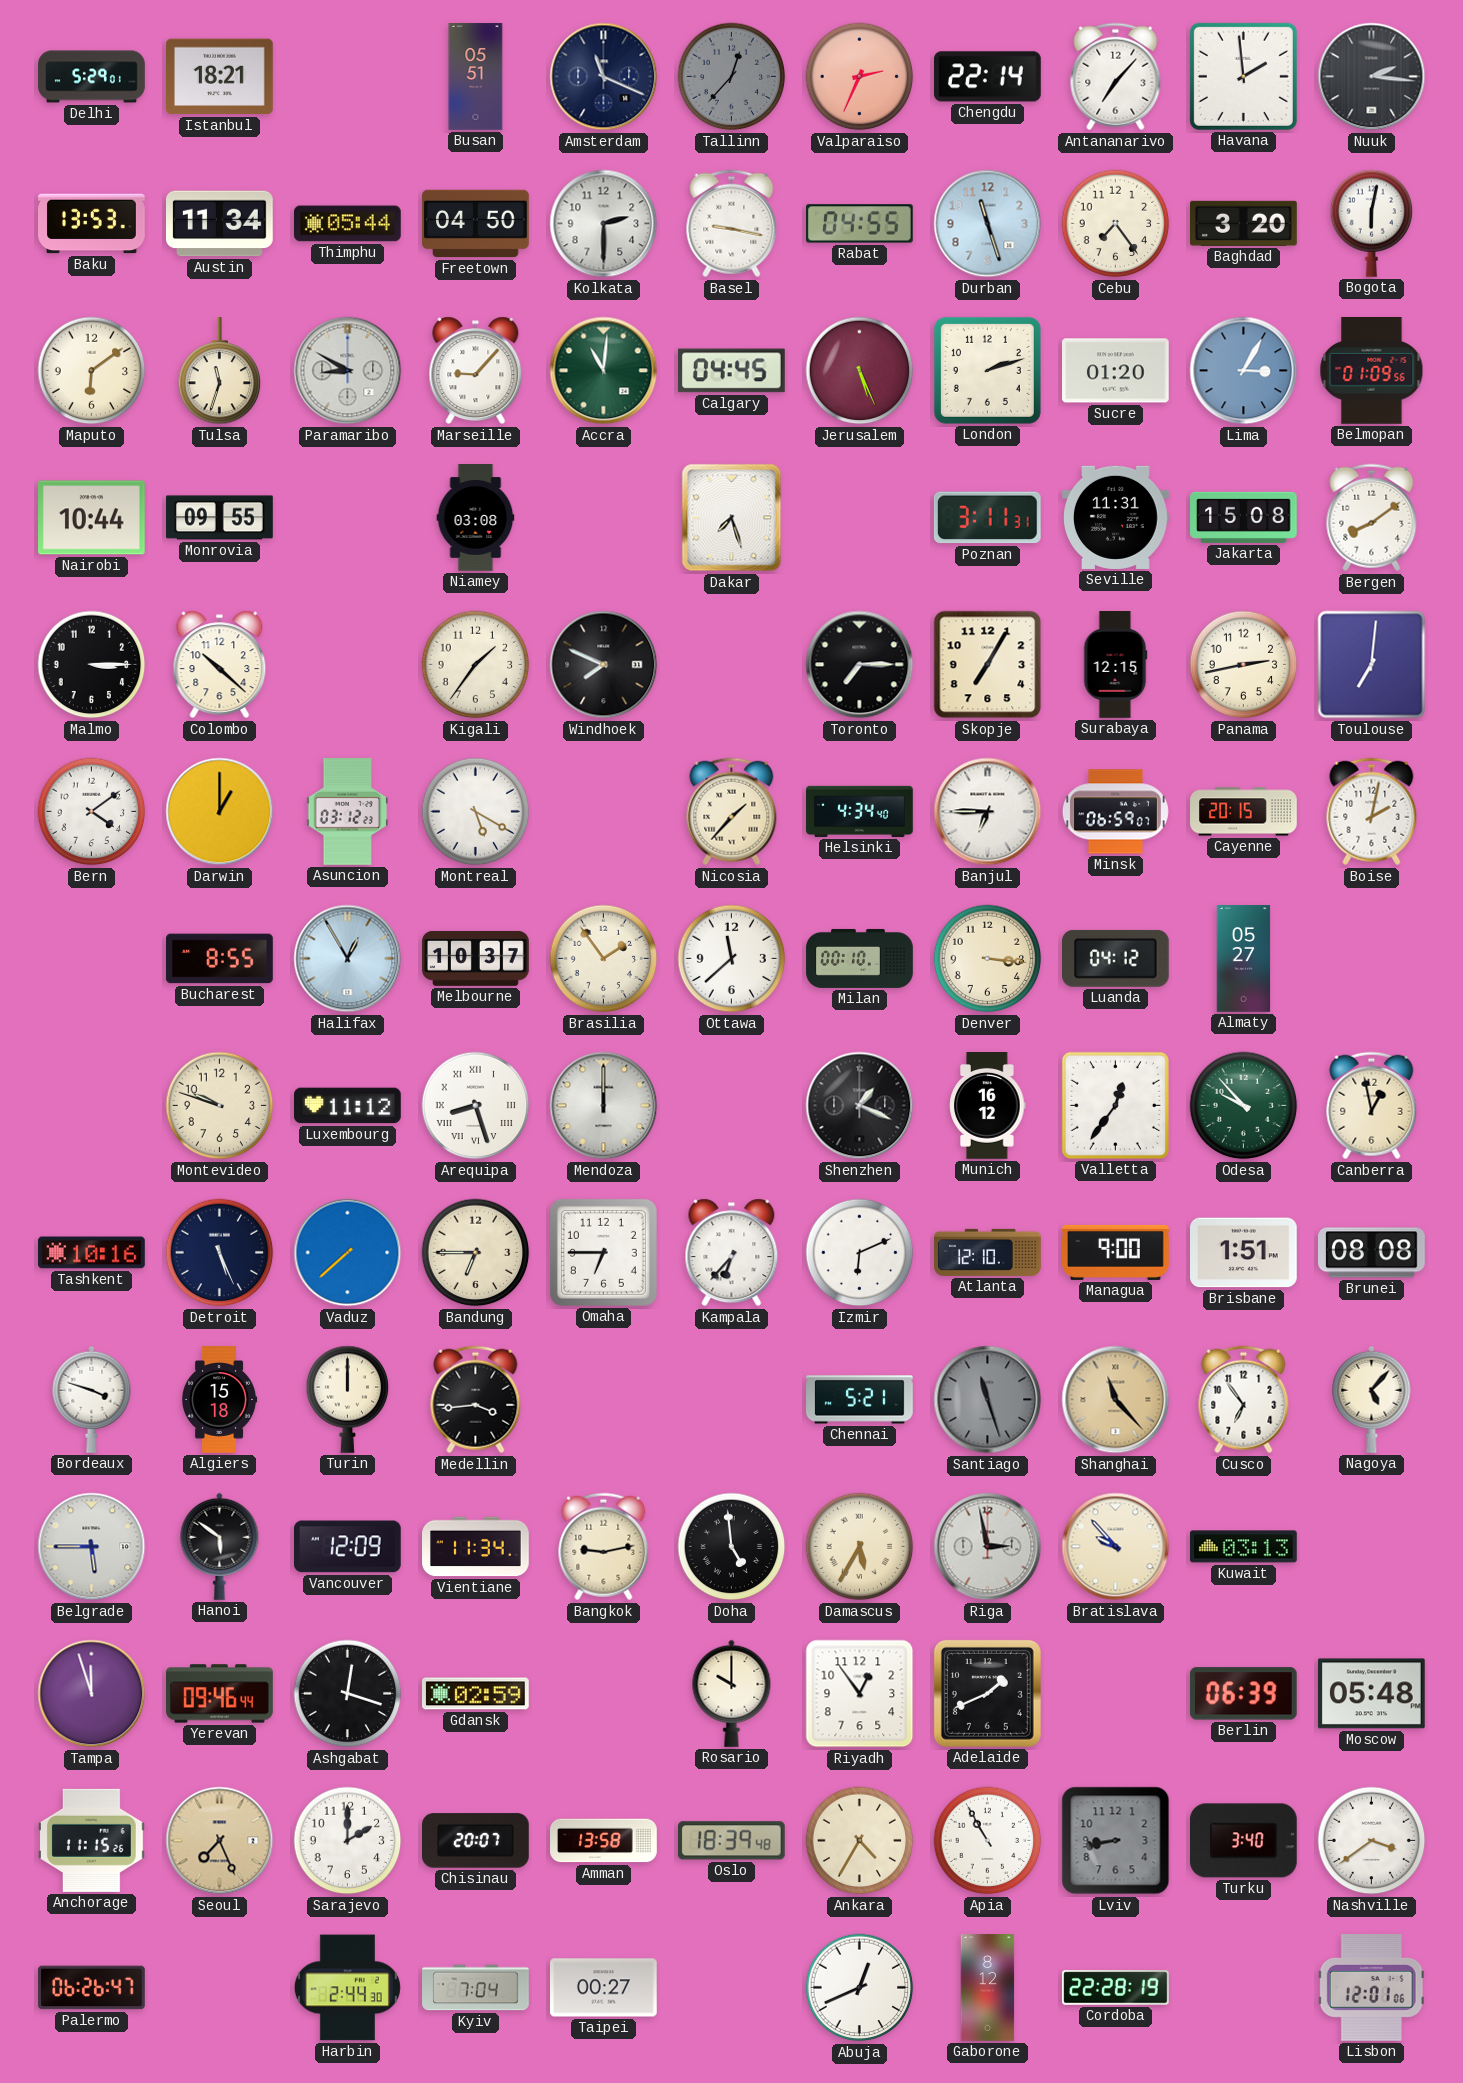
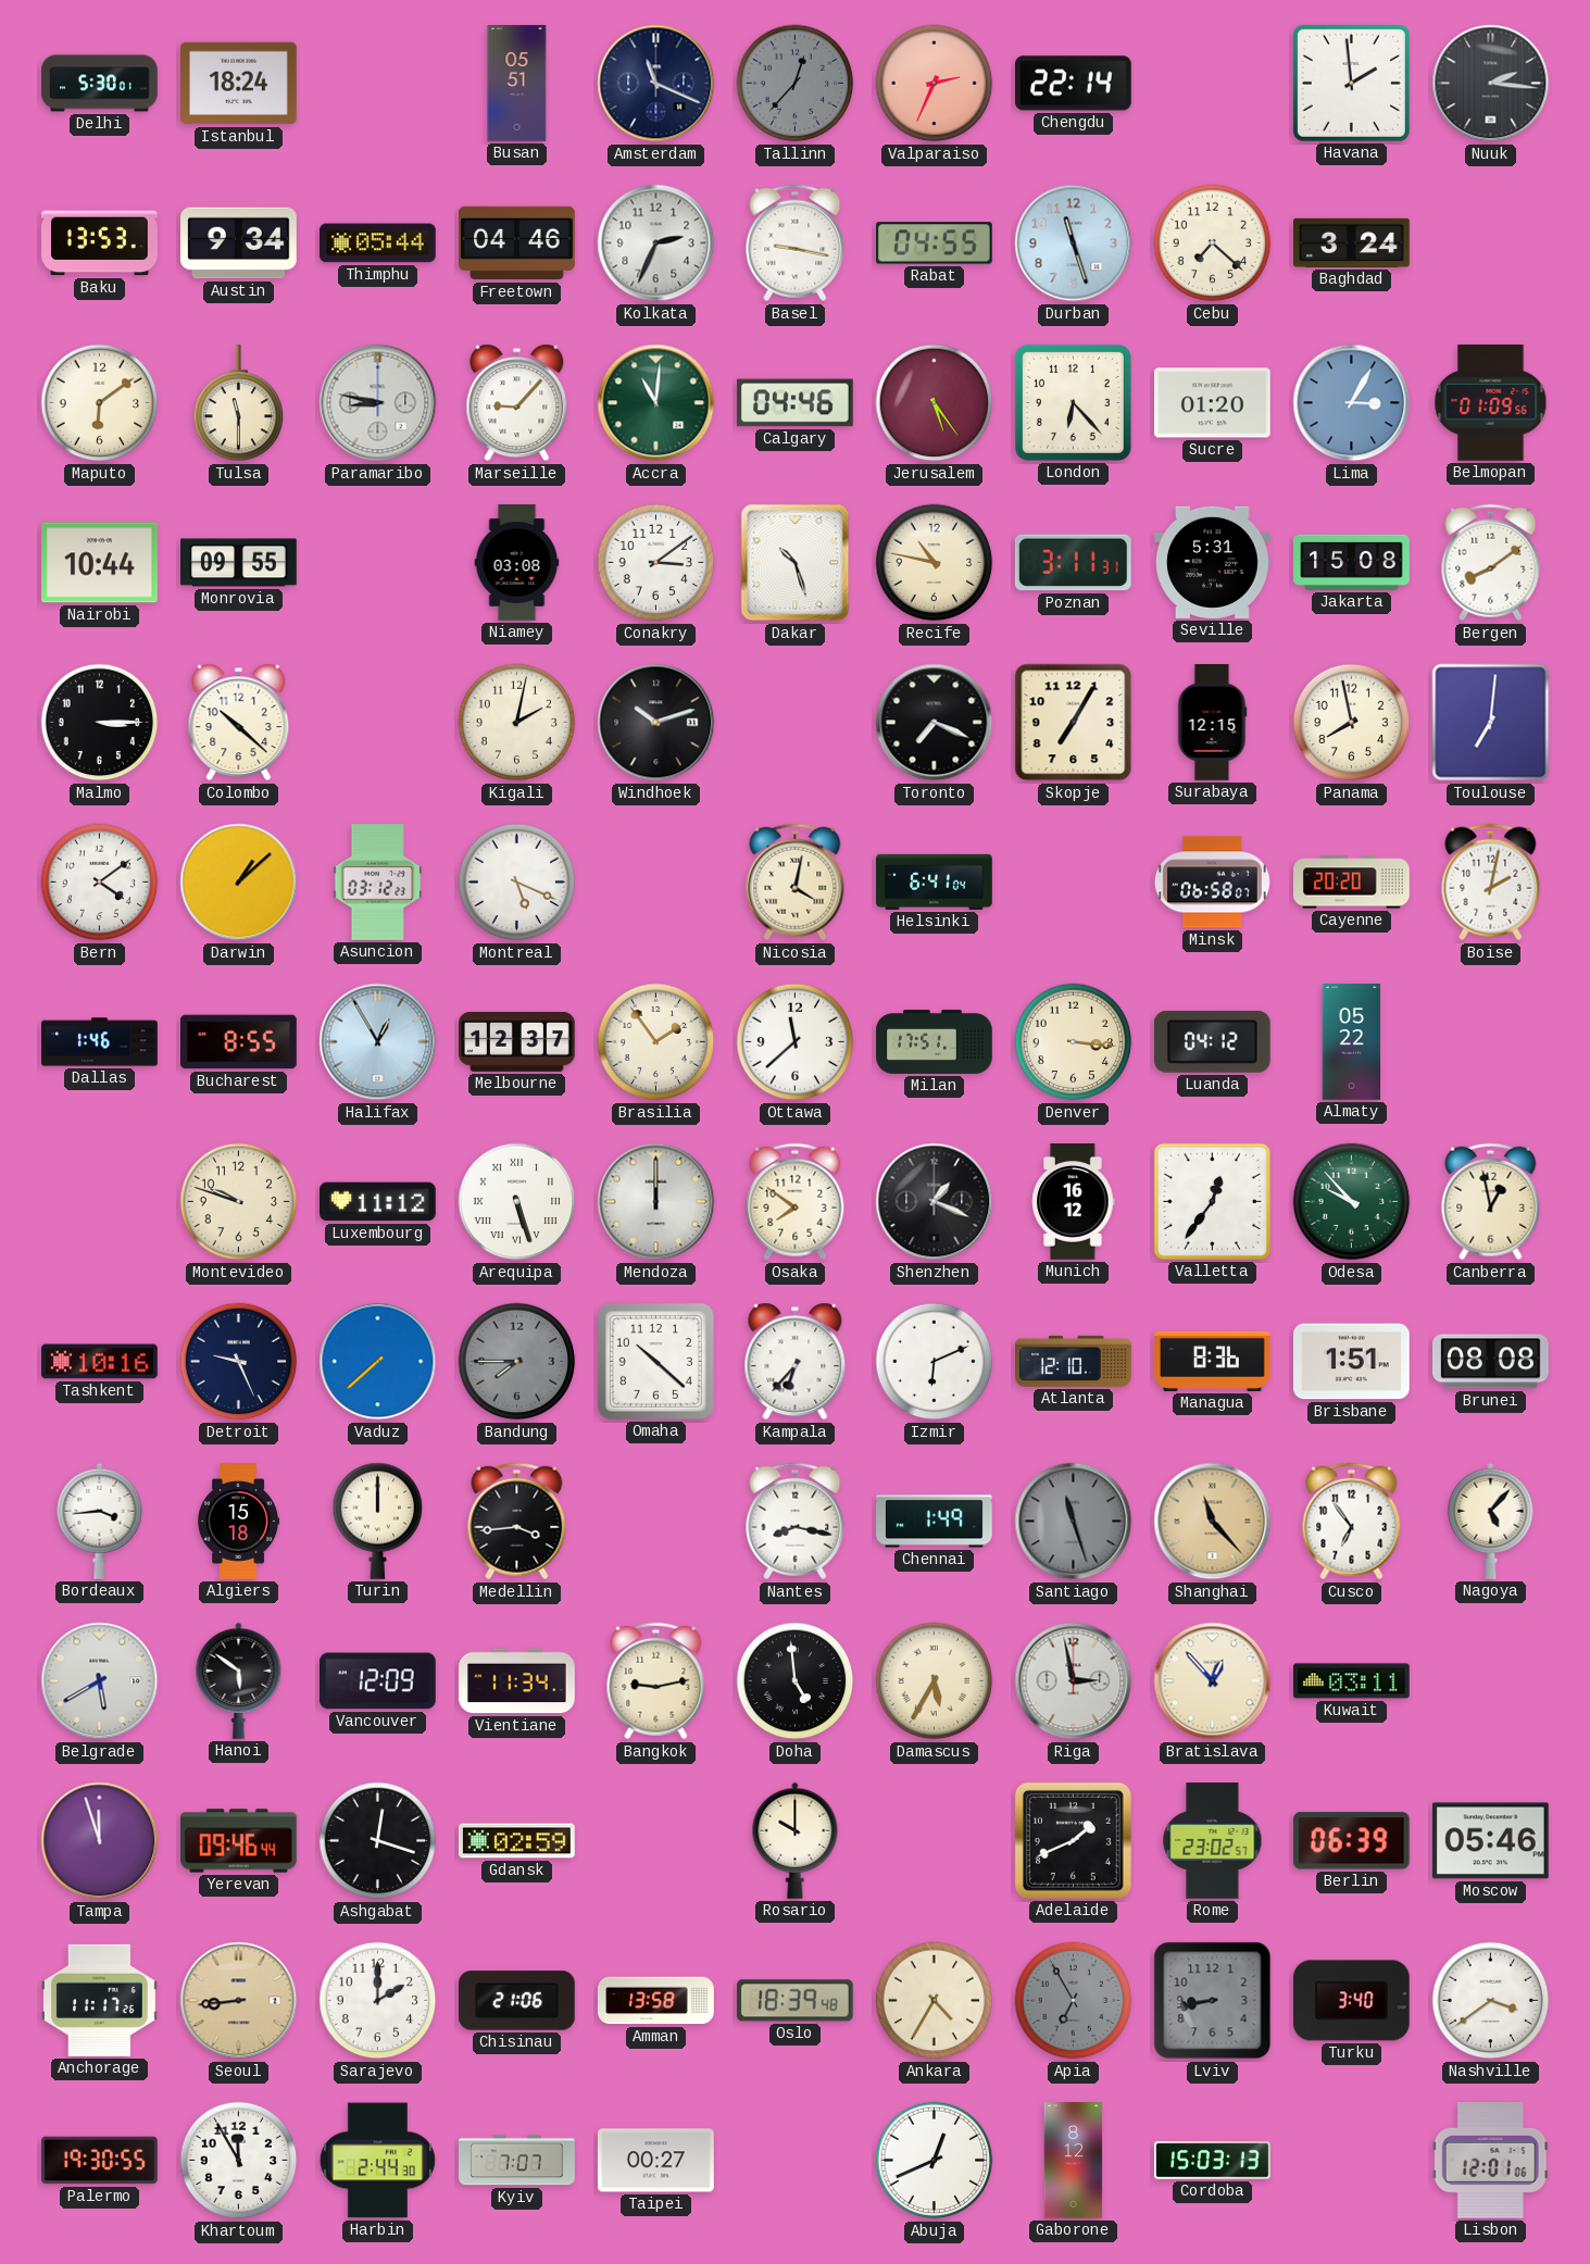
Delhi: 5:29 -> 5:30 (100, 84)
Istanbul: 18:21 -> 18:24 (239, 84)
Antananarivo: 7:07 -> none (1116, 77)
Austin: 11:34 -> 9:34 (239, 243)
Freetown: 04:50 -> 04:46 (517, 243)
Kolkata: 2:30 -> 2:34 (656, 243)
Cebu: 7:24 -> 7:22 (1213, 243)
Baghdad: 3:20 -> 3:24 (1352, 242)
Bogota: 6:02 -> none (1372, 223)
Tulsa: 11:33 -> 11:30 (239, 404)
Paramaribo: 8:50 -> 8:47 (378, 403)
Calgary: 04:45 -> 04:46 (796, 403)
Jerusalem: 5:26 -> 5:24 (935, 403)
London: 2:12 -> 6:23 (1073, 402)
Conakry: none -> 3:09 (656, 563)
Dakar: 7:27 -> 10:27 (796, 563)
Recife: none -> 10:47 (935, 563)
Seville: 11:31 -> 5:31 (1213, 562)
Kigali: 1:36 -> 2:02 (517, 723)
Windhoek: 7:49 -> 10:12 (656, 723)
Toronto: 7:15 -> 7:19 (935, 723)
Panama: 2:43 -> 7:58 (1352, 723)
Darwin: 1:00 -> 1:08 (239, 883)
Montreal: 5:20 -> 5:19 (517, 883)
Nicosia: 1:37 -> 4:02 (796, 883)
Helsinki: 4:34 -> 6:41 (935, 881)
Banjul: 6:45 -> none (988, 812)
Minsk: 06:59 -> 06:58 (1212, 883)
Cayenne: 20:15 -> 20:20 (1352, 883)
Dallas: none -> 1:46 (100, 1042)
Melbourne: 10:37 -> 12:37 (517, 1041)
Milan: 00:10 -> 17:51 (935, 1041)
Almaty: 05:27 -> 05:22 (1352, 1042)
Arequipa: 8:27 -> 5:27 (517, 1202)
Osaka: none -> 7:51 (796, 1202)
Detroit: 5:26 -> 9:26 (239, 1362)
Bandung: 6:45 -> 7:45 (517, 1362)
Bandung dial: cream -> grey (517, 1362)
Omaha: 6:45 -> 10:22 (655, 1361)
Managua: 9:00 -> 8:36 (1213, 1361)
Bordeaux: 3:48 -> 3:44 (100, 1521)
Nantes: none -> 8:17 (796, 1522)
Chennai: 5:21 -> 1:49 (935, 1522)
Belgrade: 5:45 -> 5:40 (100, 1681)
Bratislava: 9:53 -> 12:53 (1213, 1681)
Kuwait: 03:13 -> 03:11 (1352, 1681)
Riyadh: 12:54 -> none (860, 1694)
Rome: none -> 23:02 (1213, 1841)
Moscow: 05:48 -> 05:46 (1490, 1841)
Anchorage: 11:15 -> 11:17 (100, 2000)
Seoul: 7:26 -> 8:44 (239, 2001)
Chisinau: 20:07 -> 21:06 (517, 2001)
Apia: 10:55 -> 6:55 (1074, 2001)
Apia dial: white -> grey (1074, 2001)
Palermo: 06:26 -> 19:30 (100, 2161)
Khartoum: none -> 11:55 (239, 2161)
Kyiv: 7:04 -> 7:07 (517, 2161)
Cordoba: 22:28 -> 15:03 (1213, 2161)
